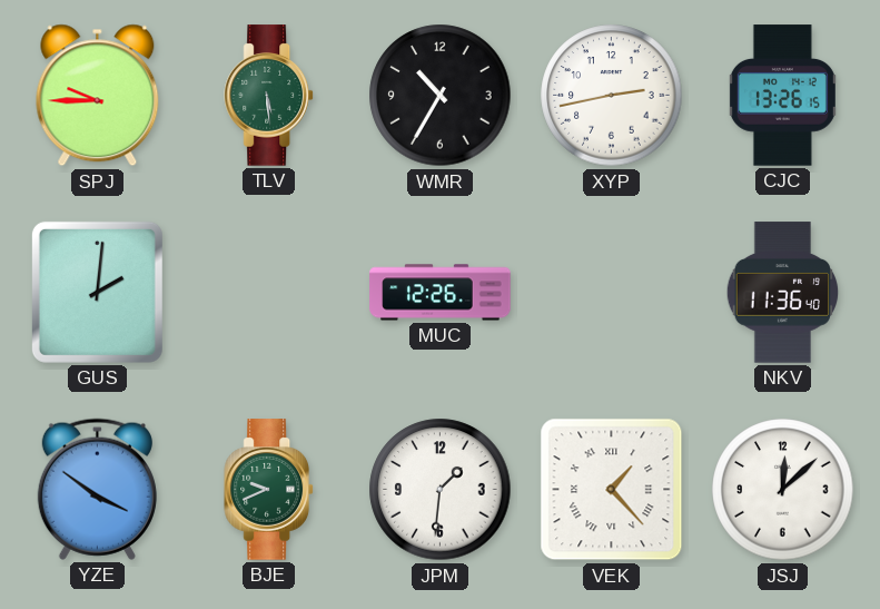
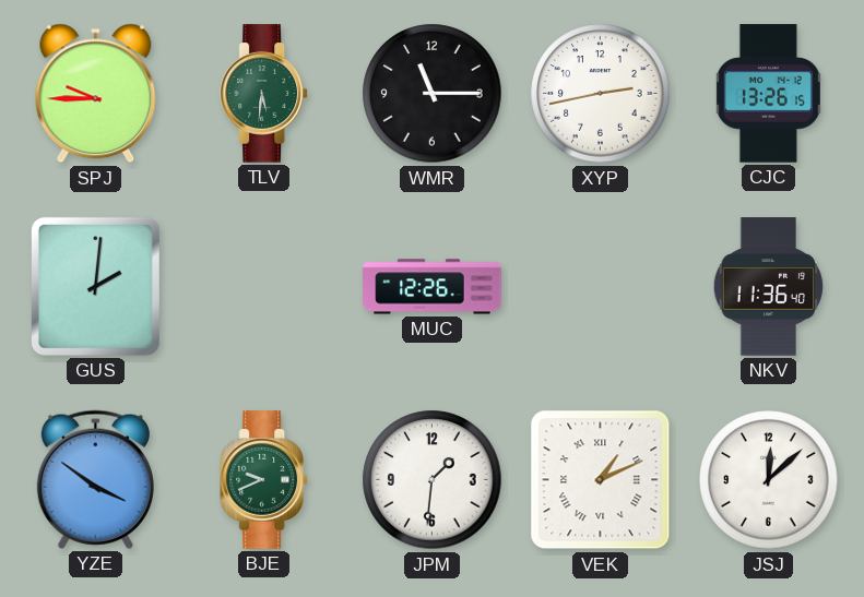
TLV: 5:29 -> 5:31 (264, 94)
WMR: 10:35 -> 11:15 (433, 94)
VEK: 1:23 -> 1:11 (601, 480)
